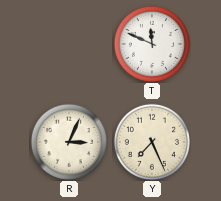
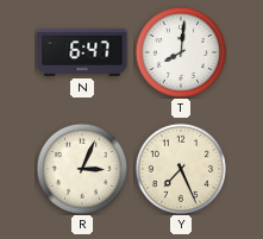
N: none -> 6:47 (82, 54)
T: 11:49 -> 8:01 (181, 52)
